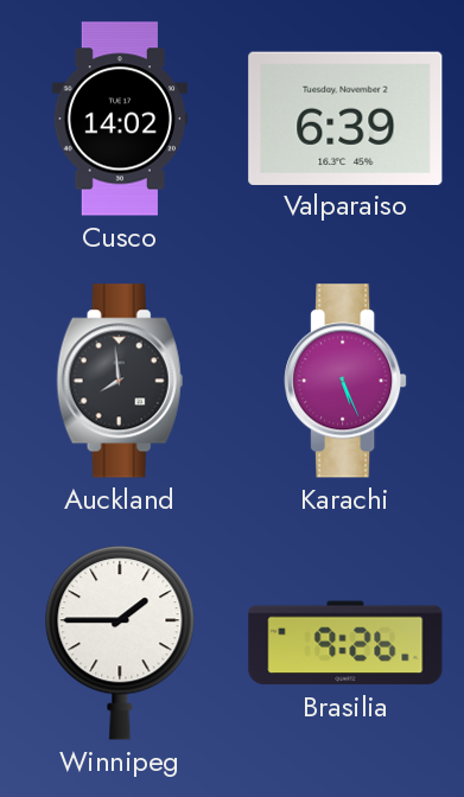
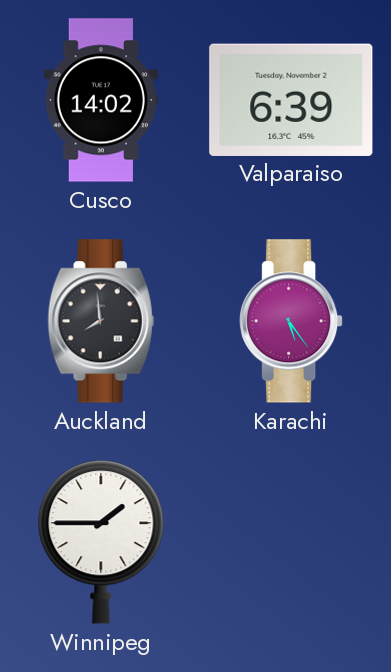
Karachi: 5:26 -> 5:24 (291, 321)
Brasilia: 9:26 -> none (345, 643)
